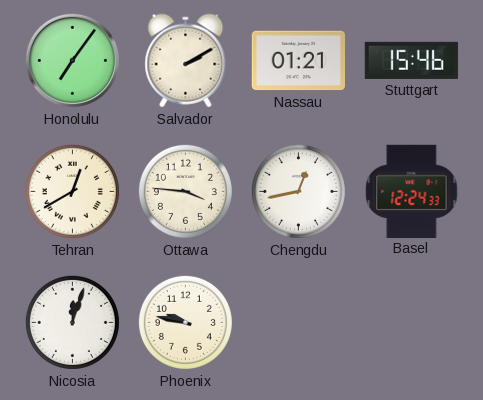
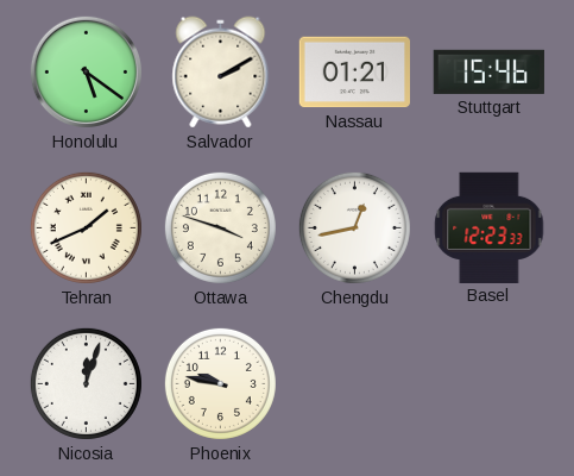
Honolulu: 7:06 -> 5:21 (86, 71)
Tehran: 12:40 -> 1:41 (86, 227)
Ottawa: 3:46 -> 3:48 (220, 227)
Basel: 12:24 -> 12:23 (490, 227)
